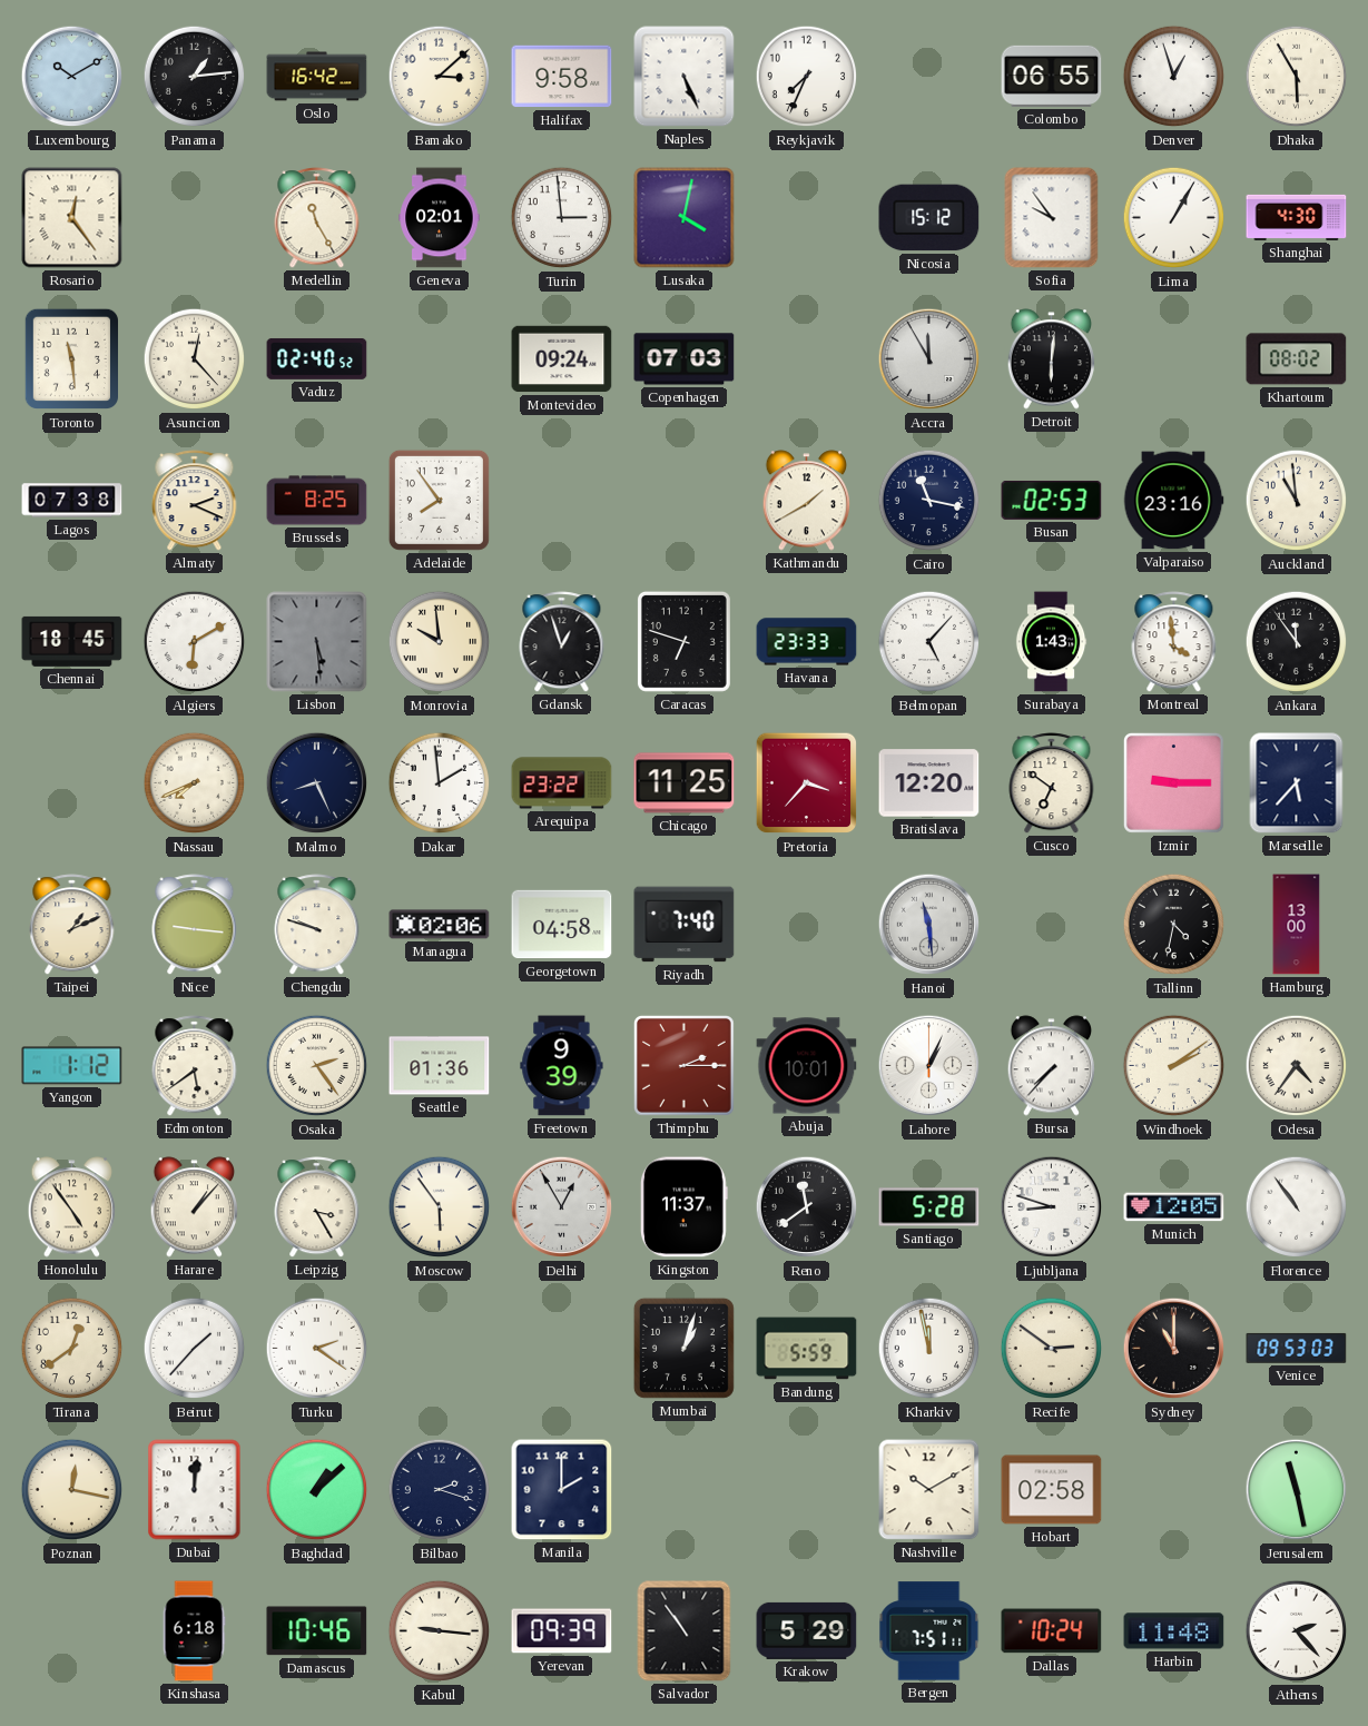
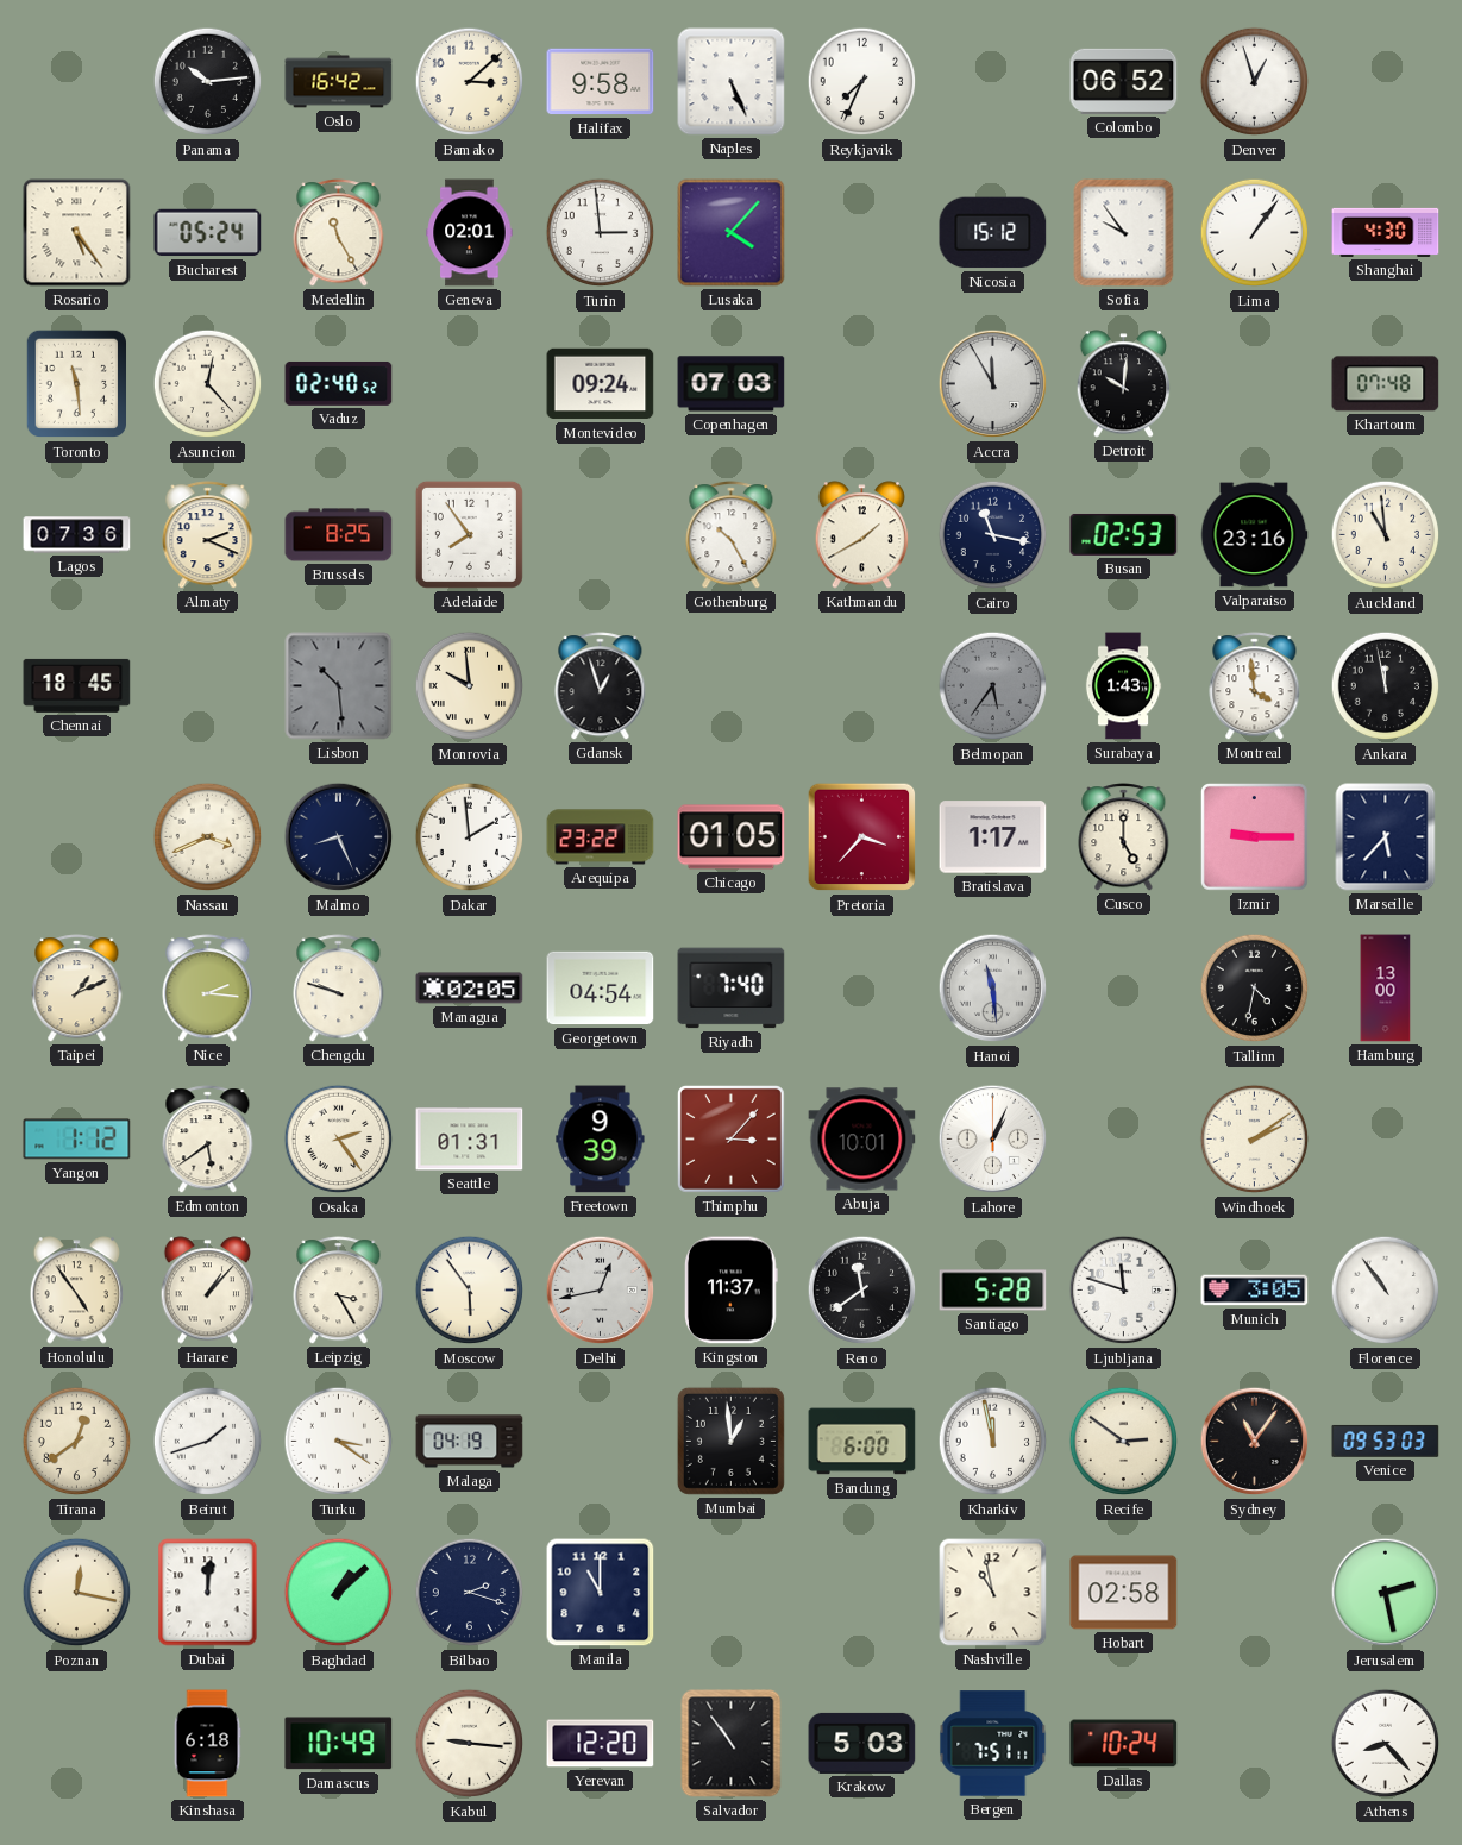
Luxembourg: 10:10 -> none (72, 77)
Panama: 1:14 -> 10:14 (208, 82)
Colombo: 06:55 -> 06:52 (1124, 81)
Dhaka: 5:55 -> none (1297, 77)
Rosario: 12:24 -> 5:24 (77, 233)
Bucharest: none -> 05:24 (208, 233)
Lusaka: 4:02 -> 4:07 (732, 233)
Lima: 1:05 -> 1:06 (1255, 233)
Detroit: 6:01 -> 10:01 (1124, 384)
Khartoum: 08:02 -> 07:48 (1386, 384)
Lagos: 07:38 -> 07:36 (77, 535)
Gothenburg: none -> 10:25 (732, 535)
Algiers: 6:10 -> none (195, 642)
Lisbon: 5:29 -> 10:29 (339, 686)
Caracas: 6:48 -> none (683, 641)
Havana: 23:33 -> none (807, 642)
Belmopan: 5:07 -> 5:36 (993, 686)
Belmopan dial: white -> grey (993, 686)
Ankara: 11:54 -> 11:58 (1386, 686)
Nassau: 7:41 -> 3:41 (208, 837)
Chicago: 11:25 -> 01:05 (732, 837)
Bratislava: 12:20 -> 1:17 (993, 837)
Cusco: 6:51 -> 5:00 (1124, 837)
Nice: 9:16 -> 2:16 (208, 989)
Managua: 02:06 -> 02:05 (470, 989)
Georgetown: 04:58 -> 04:54 (601, 989)
Seattle: 01:36 -> 01:31 (470, 1140)
Thimphu: 2:15 -> 3:07 (730, 1138)
Bursa: 7:37 -> none (1052, 1066)
Odesa: 4:36 -> none (1297, 1066)
Delhi: 12:55 -> 12:43 (601, 1291)
Ljubljana: 8:48 -> 11:48 (1124, 1291)
Munich: 12:05 -> 3:05 (1255, 1291)
Beirut: 1:37 -> 1:42 (208, 1442)
Turku: 2:21 -> 3:21 (339, 1442)
Malaga: none -> 04:19 (470, 1442)
Mumbai: 1:03 -> 12:59 (730, 1441)
Bandung: 5:59 -> 6:00 (862, 1442)
Sydney: 11:00 -> 11:06 (1255, 1442)
Manila: 2:00 -> 11:00 (601, 1593)
Nashville: 10:10 -> 10:58 (993, 1593)
Jerusalem: 11:28 -> 2:28 (1386, 1593)
Damascus: 10:46 -> 10:49 (339, 1744)
Yerevan: 09:39 -> 12:20 (601, 1744)
Krakow: 5:29 -> 5:03 (862, 1743)
Harbin: 11:48 -> none (1174, 1631)
Athens: 2:23 -> 8:23 (1386, 1744)
